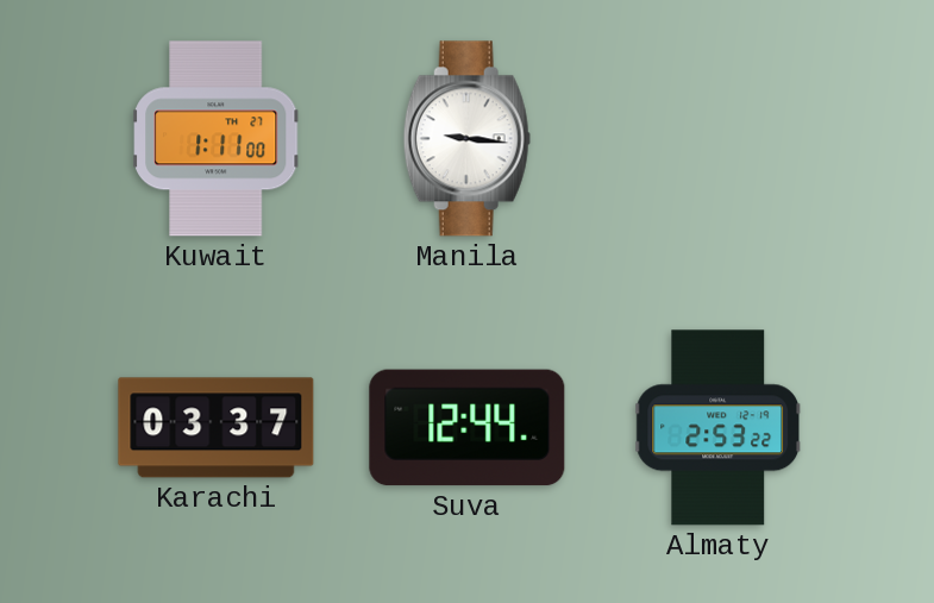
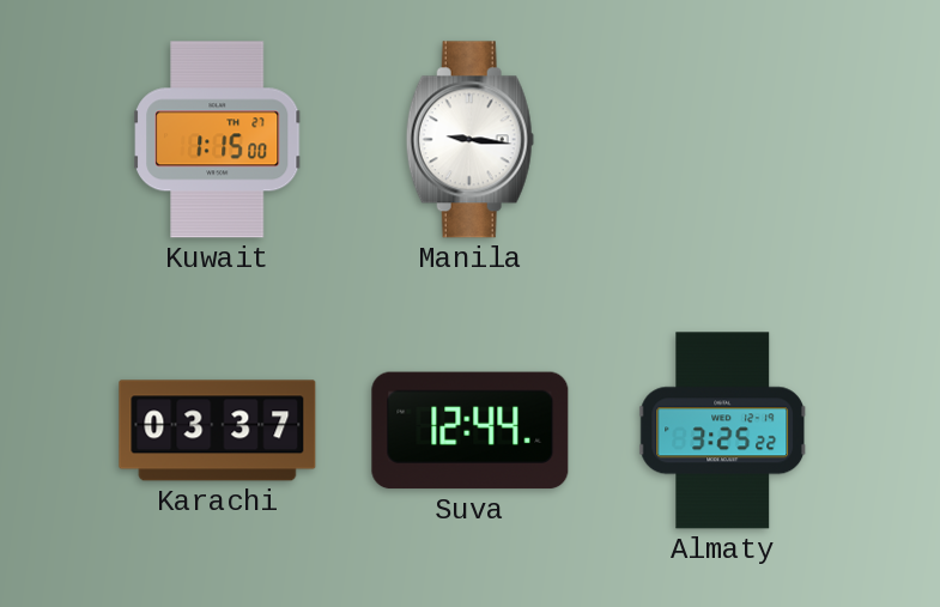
Kuwait: 1:11 -> 1:15 (218, 140)
Almaty: 2:53 -> 3:25 (722, 431)
